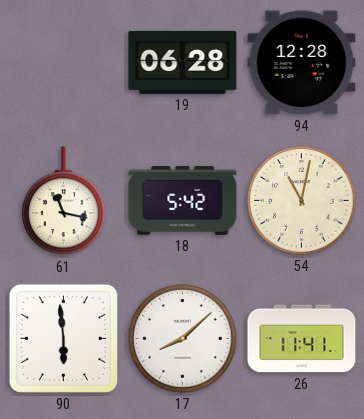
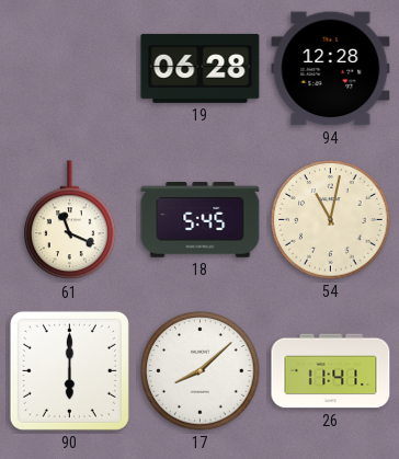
61: 11:17 -> 11:19 (70, 220)
18: 5:42 -> 5:45 (201, 220)
90: 5:59 -> 6:00 (69, 370)
